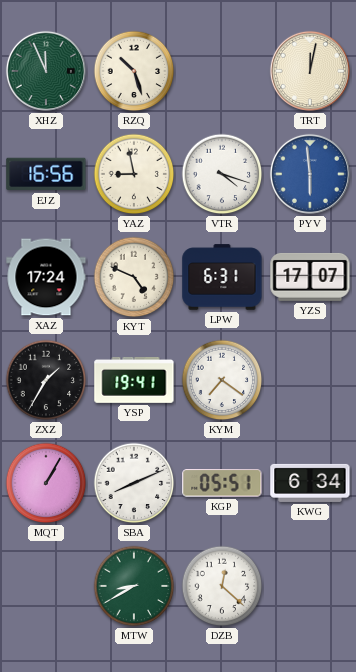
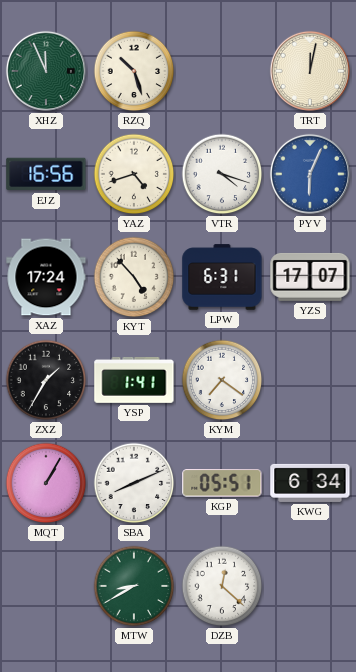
YAZ: 8:58 -> 4:42 (134, 174)
PYV: 5:59 -> 6:04 (310, 174)
KYT: 4:49 -> 4:53 (134, 277)
YSP: 19:41 -> 1:41 (134, 380)
